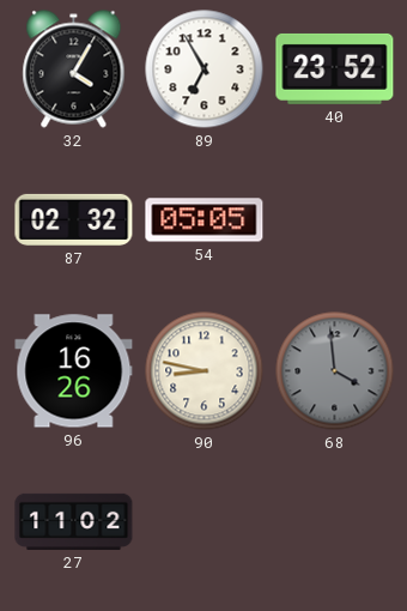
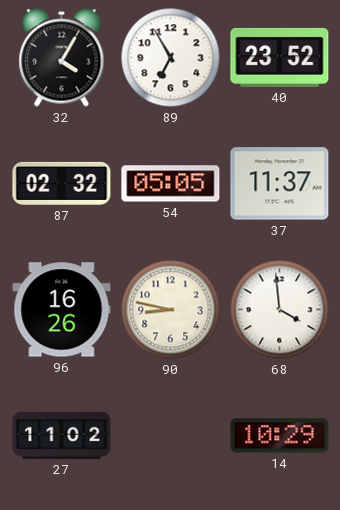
37: none -> 11:37 (280, 184)
68 dial: grey -> white (280, 310)
14: none -> 10:29 (280, 436)
